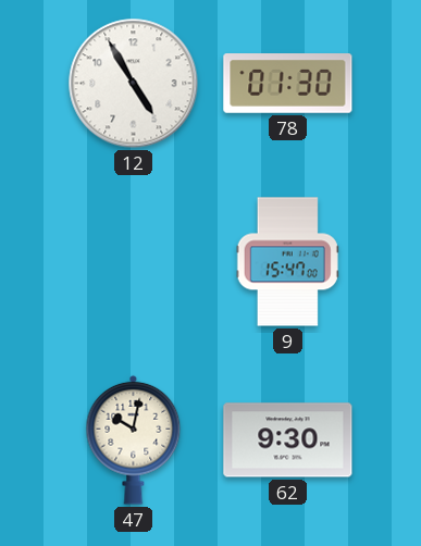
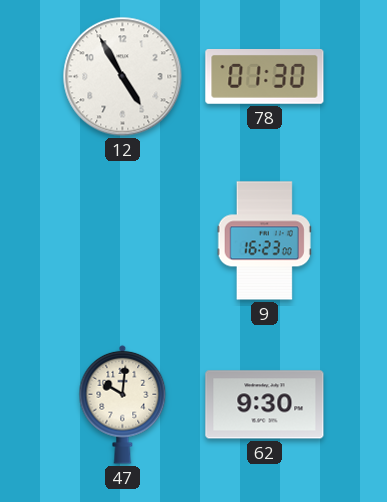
9: 15:47 -> 16:23 (264, 241)
47: 10:02 -> 10:01 (123, 404)
